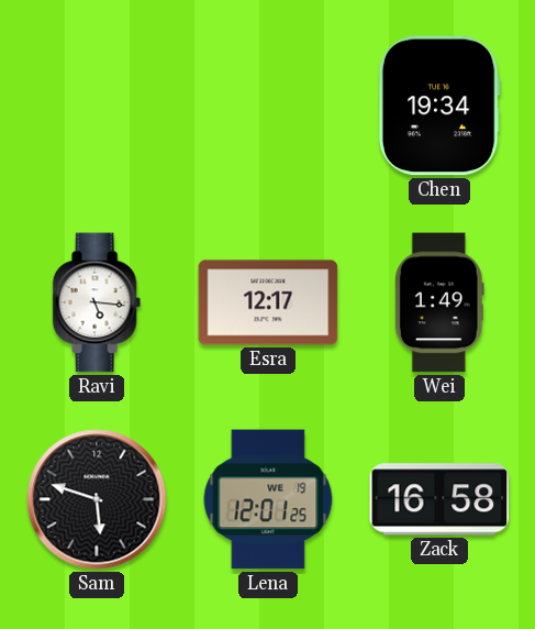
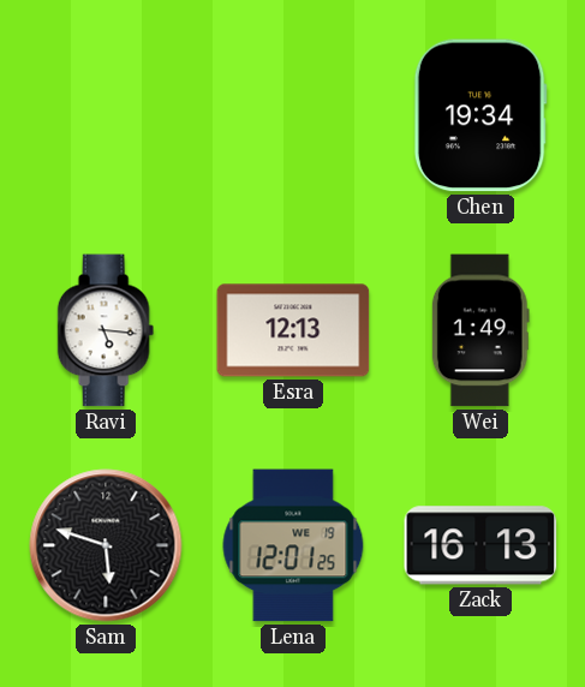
Esra: 12:17 -> 12:13 (293, 330)
Zack: 16:58 -> 16:13 (480, 545)
